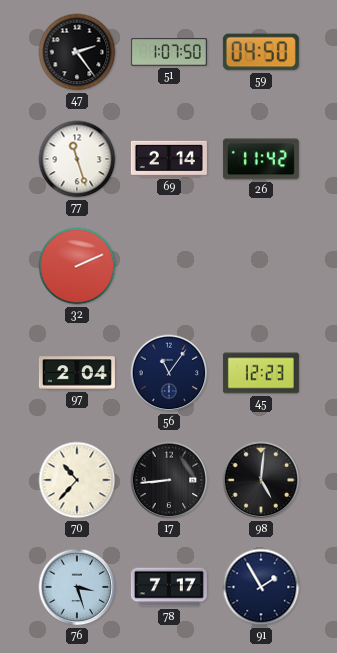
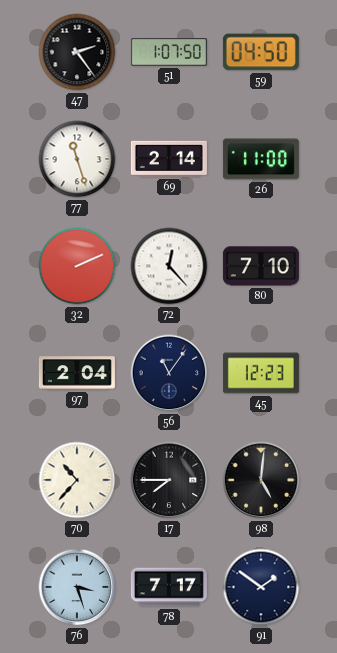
26: 11:42 -> 11:00 (261, 159)
72: none -> 12:23 (169, 266)
80: none -> 7:10 (261, 266)
17: 8:44 -> 7:45 (169, 480)
91: 1:55 -> 1:51 (261, 587)
